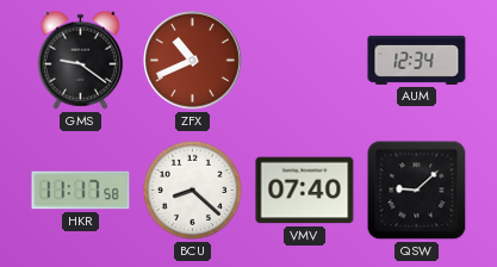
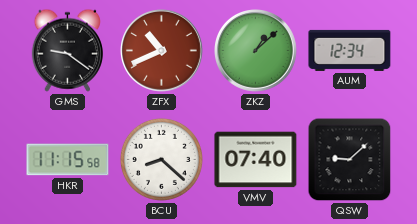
ZKZ: none -> 1:08 (256, 51)
HKR: 11:17 -> 11:15 (68, 160)
